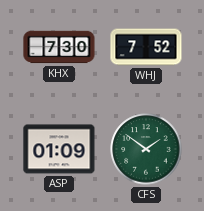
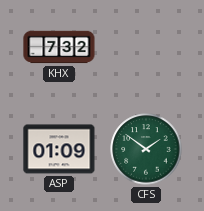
KHX: 7:30 -> 7:32 (59, 47)
WHJ: 7:52 -> none (146, 47)
